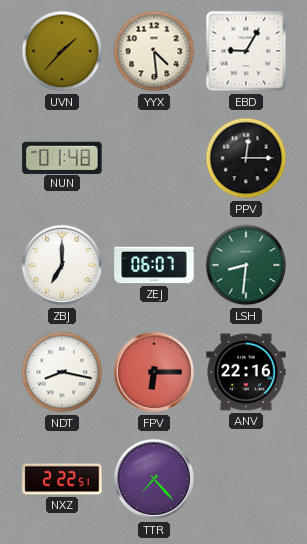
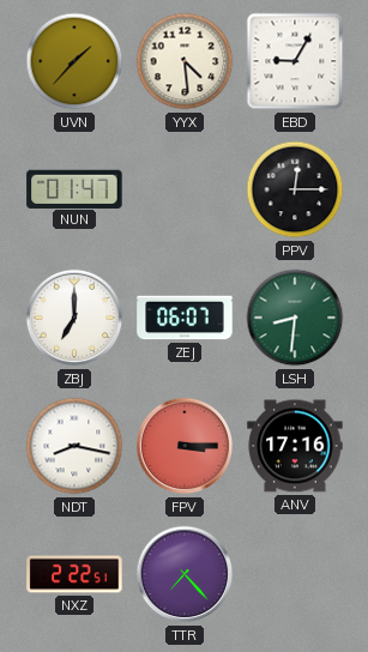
NUN: 01:48 -> 01:47 (74, 188)
FPV: 6:15 -> 3:15 (185, 446)
ANV: 22:16 -> 17:16 (295, 446)
